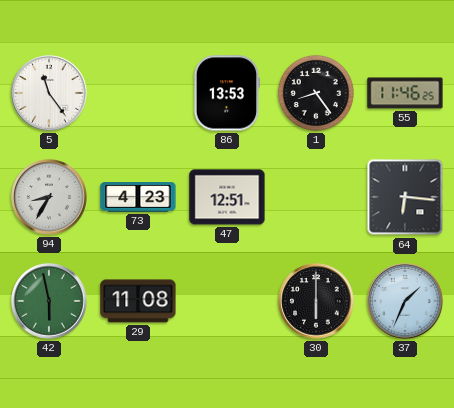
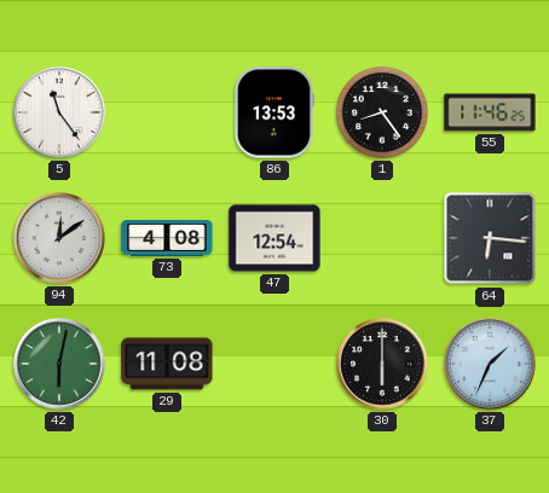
94: 8:35 -> 12:09 (59, 238)
73: 4:23 -> 4:08 (167, 238)
47: 12:51 -> 12:54 (274, 238)
42: 5:58 -> 6:02 (59, 364)
